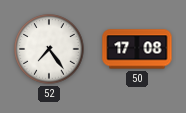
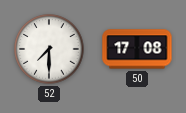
52: 7:24 -> 7:30 (49, 49)
